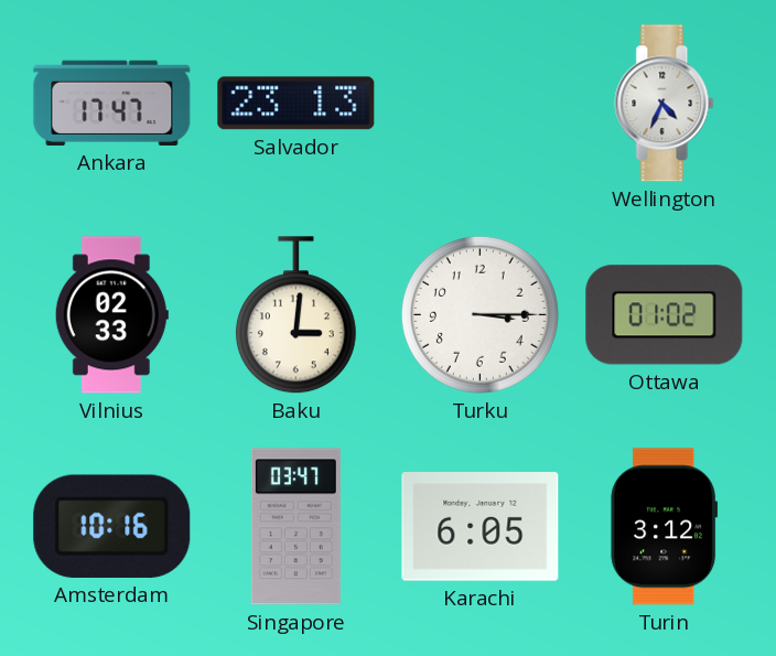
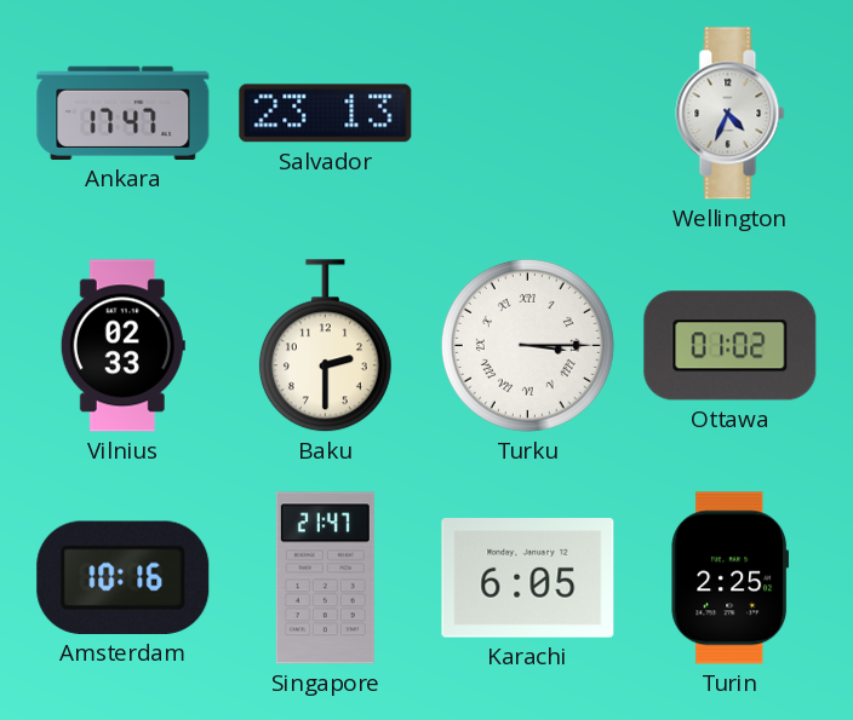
Baku: 3:01 -> 2:30 (325, 346)
Turku numerals: Arabic -> Roman (527, 345)
Singapore: 03:47 -> 21:47 (325, 578)
Turin: 3:12 -> 2:25 (731, 578)
